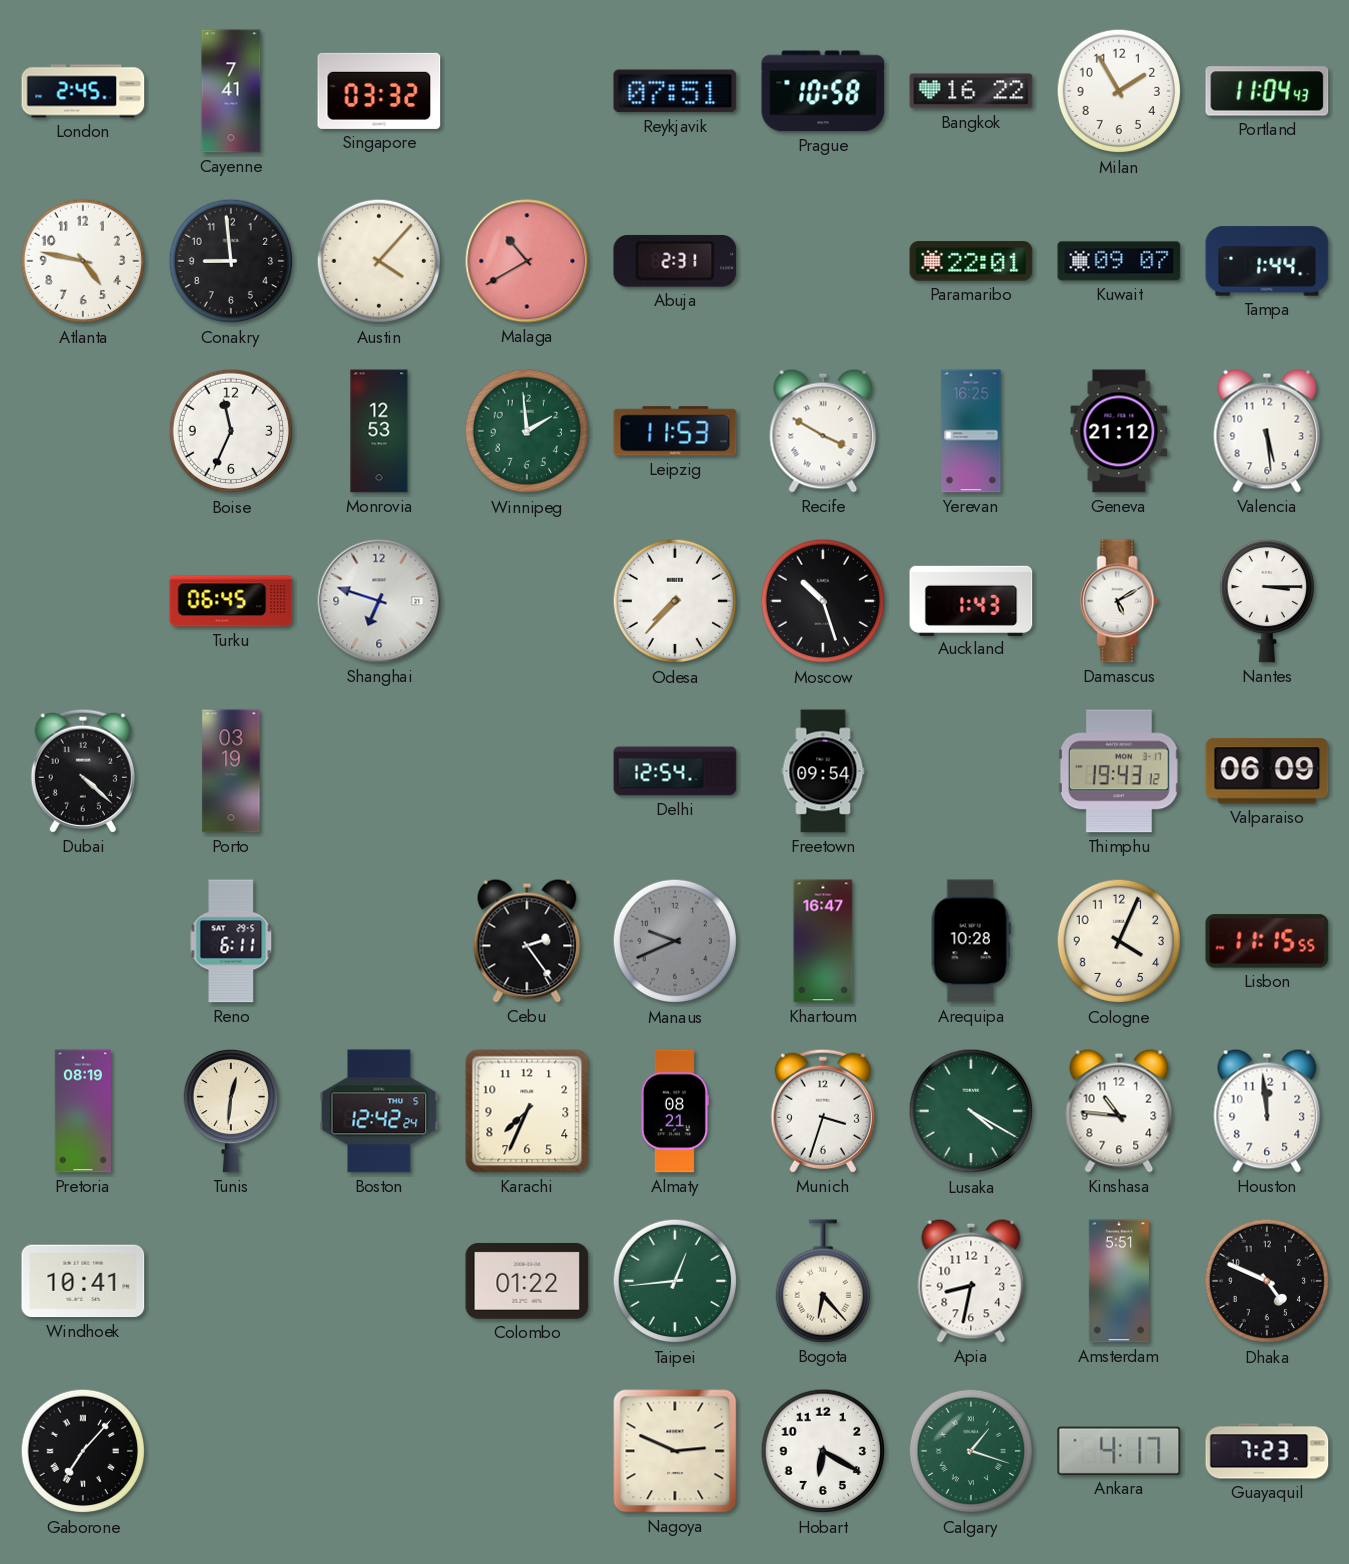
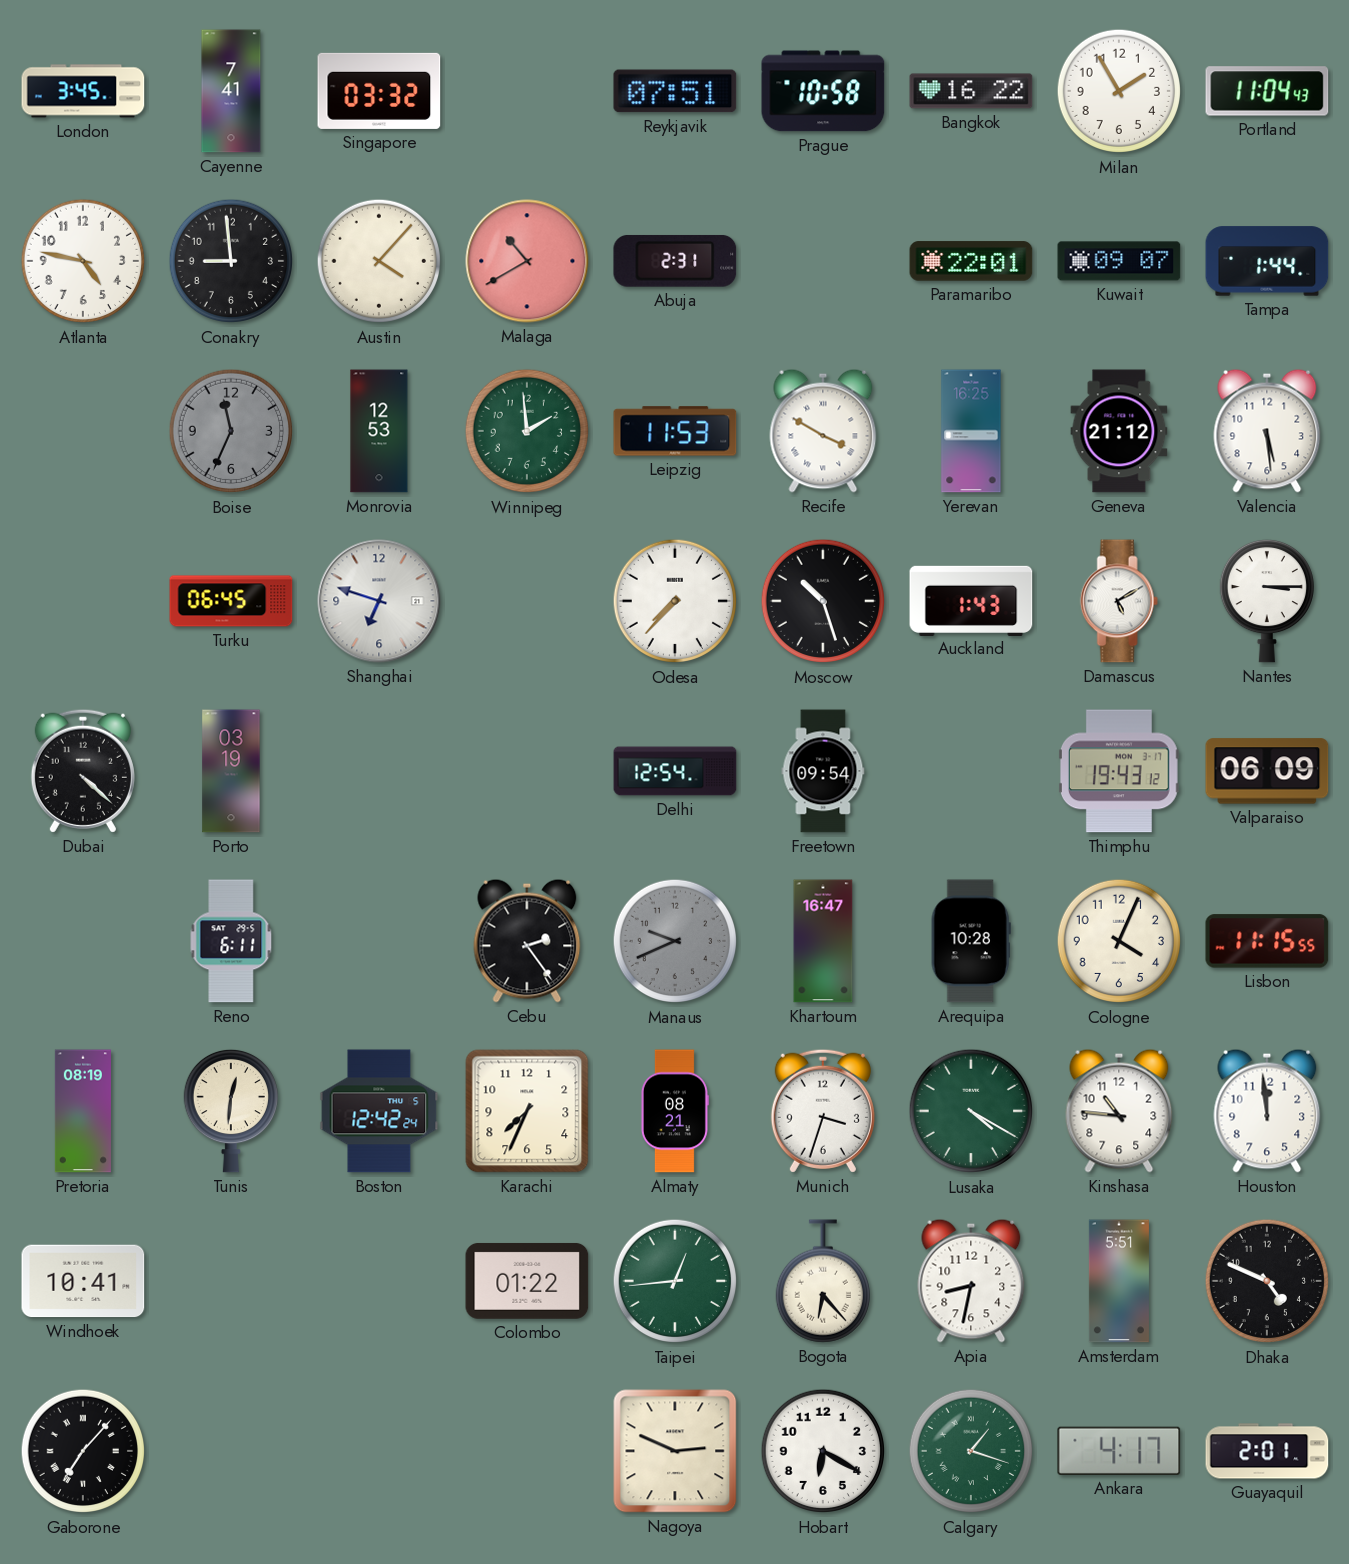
London: 2:45 -> 3:45 (83, 91)
Boise dial: white -> grey (231, 431)
Guayaquil: 7:23 -> 2:01 (1267, 1451)
